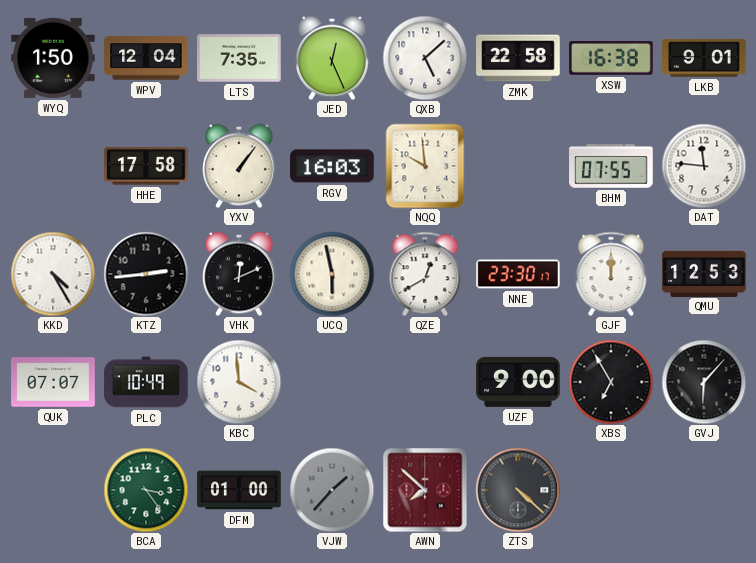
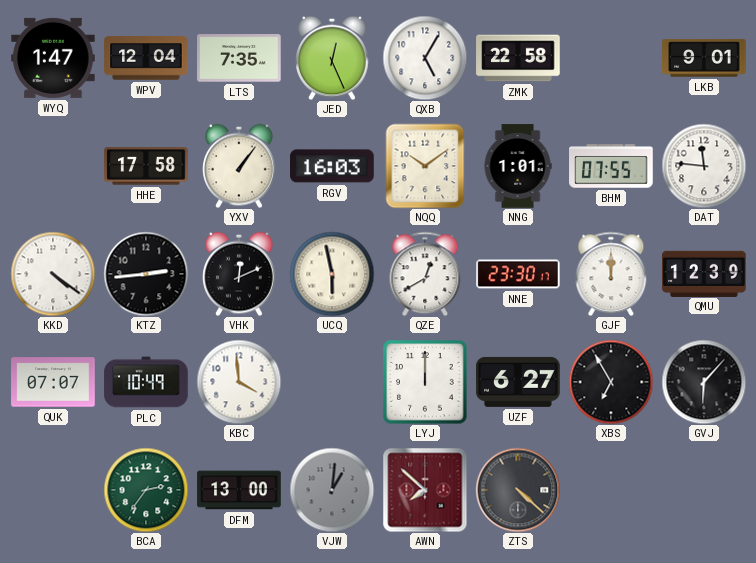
WYQ: 1:50 -> 1:47 (53, 58)
QXB: 5:08 -> 5:05 (425, 58)
XSW: 16:38 -> none (611, 59)
NQQ: 9:59 -> 10:09 (425, 166)
NNG: none -> 1:01 (518, 166)
KKD: 4:25 -> 4:21 (53, 274)
QMU: 12:53 -> 12:39 (704, 273)
LYJ: none -> 12:00 (425, 382)
UZF: 9:00 -> 6:27 (518, 382)
BCA: 3:24 -> 2:36 (146, 490)
DFM: 01:00 -> 13:00 (239, 490)
VJW: 1:37 -> 1:01 (332, 490)
